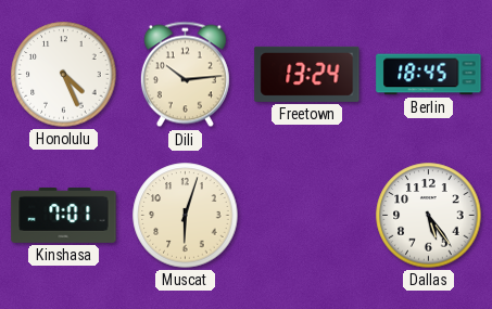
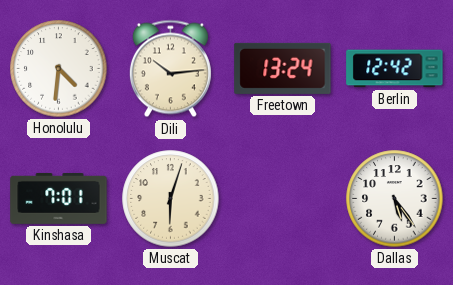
Honolulu: 4:26 -> 4:31 (59, 69)
Berlin: 18:45 -> 12:42 (395, 69)
